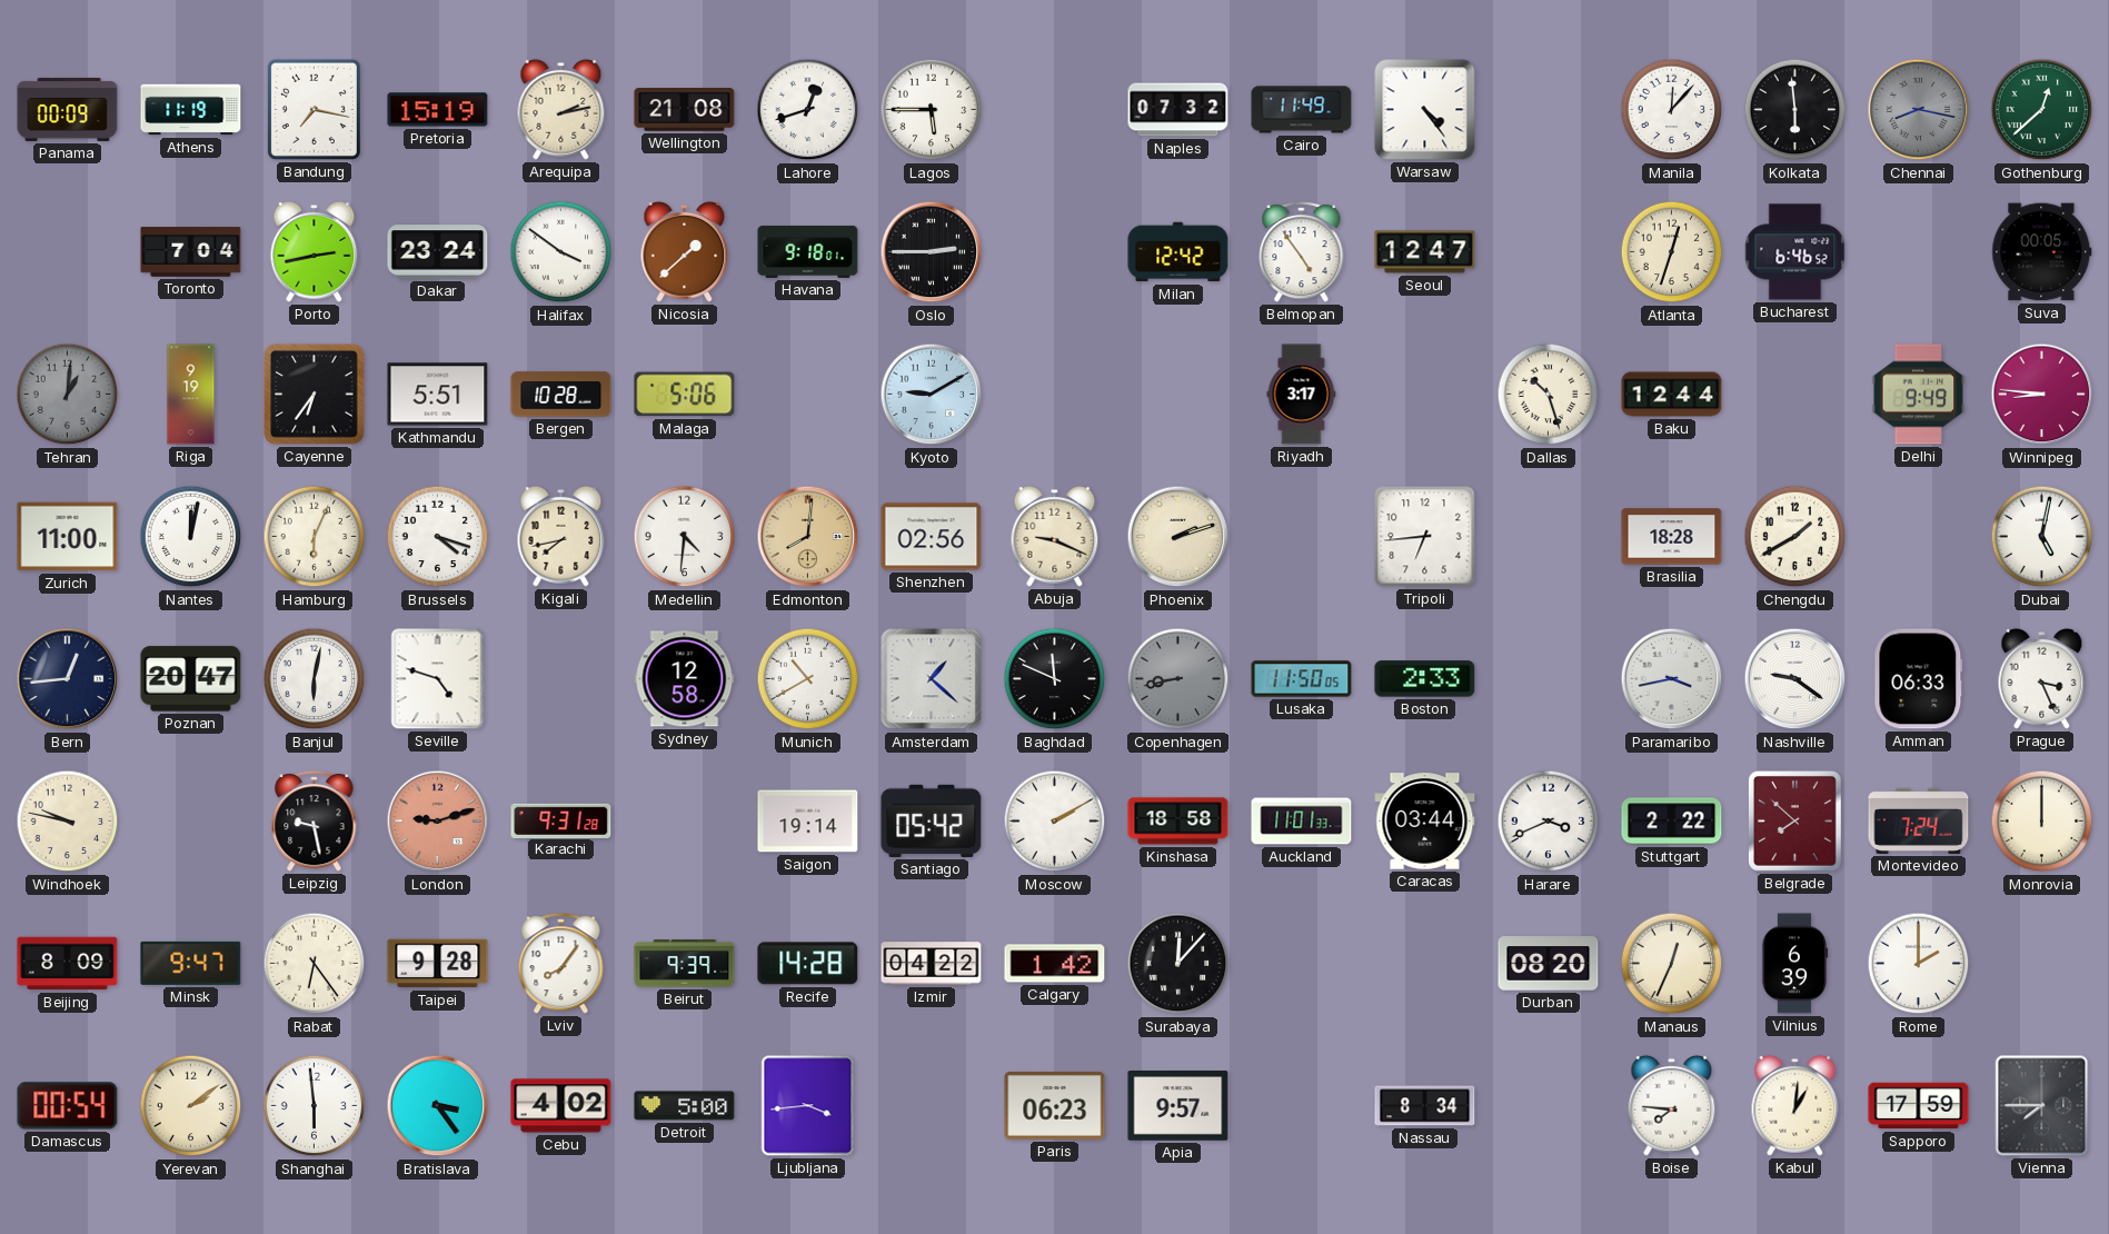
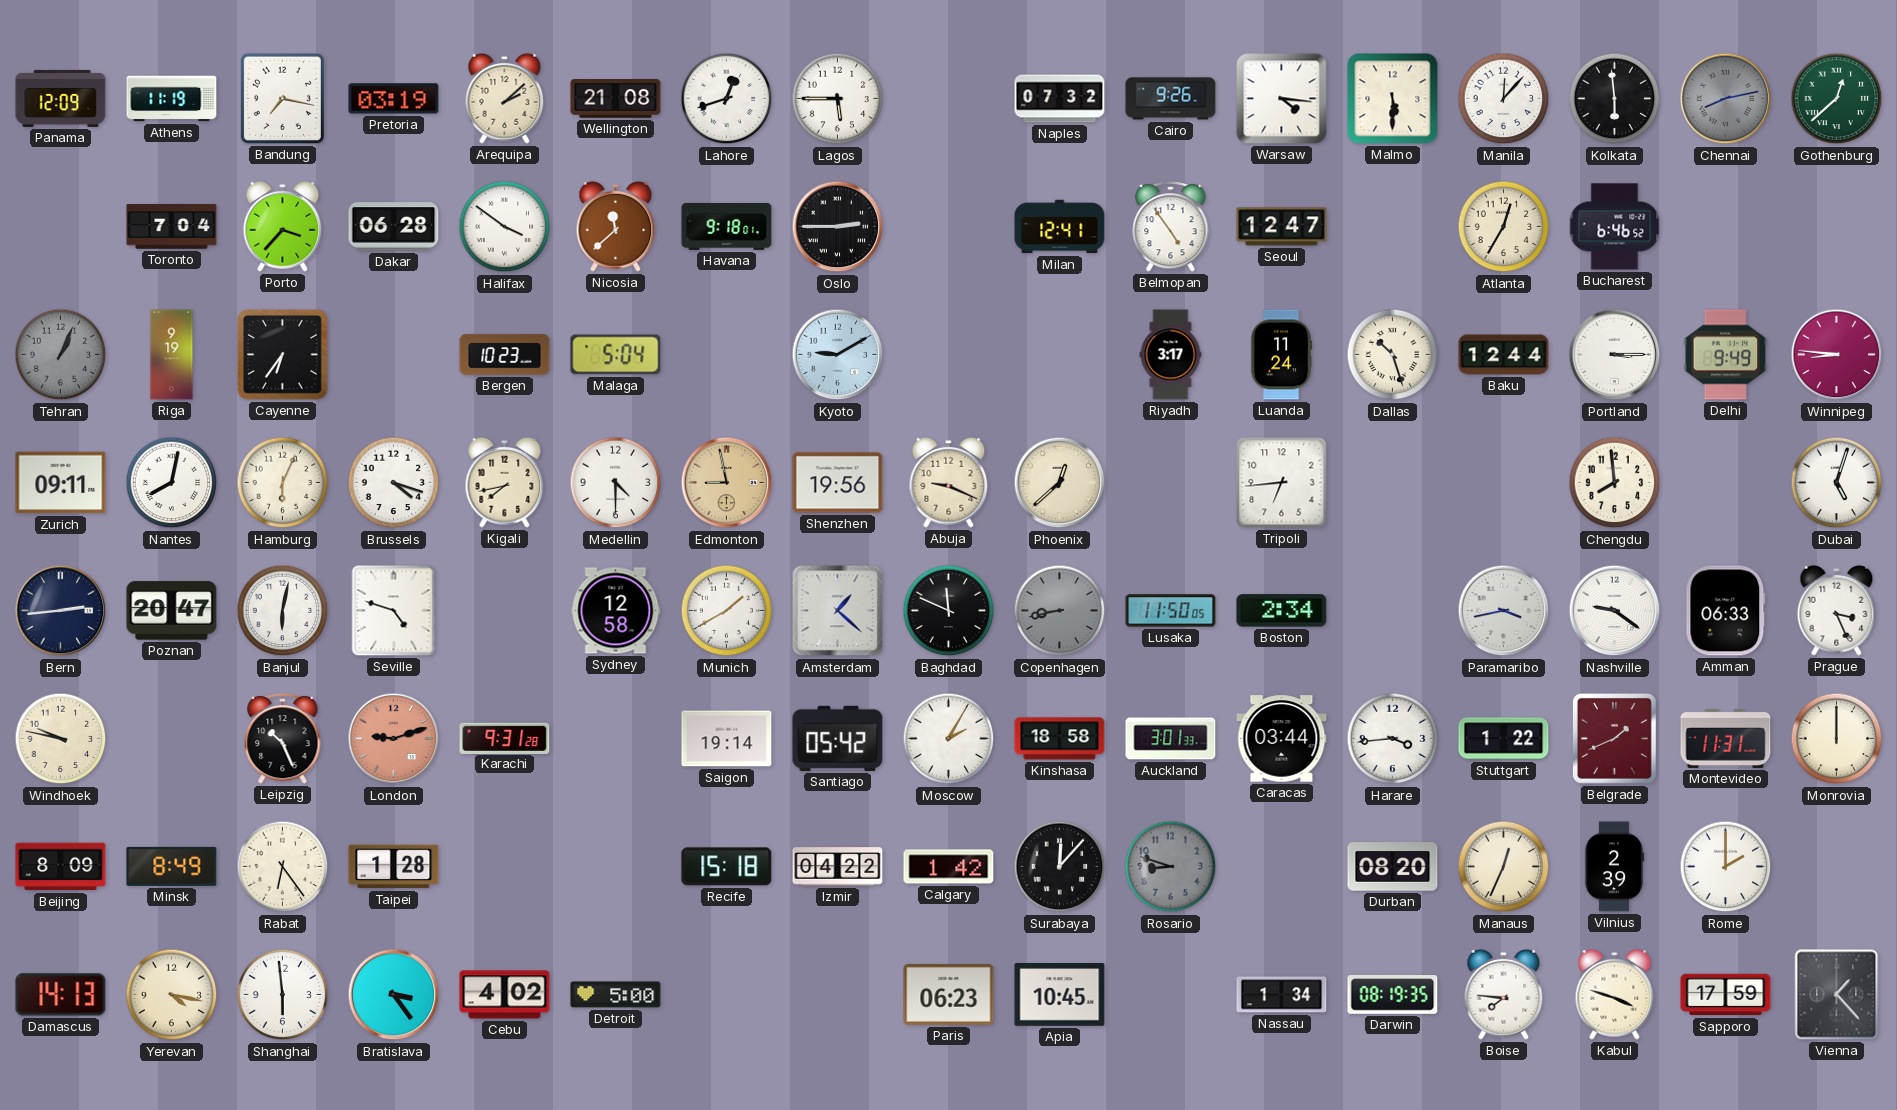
Panama: 00:09 -> 12:09 (61, 98)
Pretoria: 15:19 -> 03:19 (394, 99)
Arequipa: 2:13 -> 2:08 (505, 98)
Cairo: 11:49 -> 9:26 (1171, 99)
Warsaw: 4:24 -> 4:16 (1282, 99)
Malmo: none -> 5:30 (1393, 99)
Chennai: 8:17 -> 8:13 (1726, 99)
Porto: 2:43 -> 3:37 (283, 226)
Dakar: 23:24 -> 06:28 (394, 227)
Nicosia: 1:38 -> 11:38 (616, 226)
Milan: 12:42 -> 12:41 (1060, 227)
Atlanta: 12:33 -> 12:35 (1504, 227)
Suva: 00:05 -> none (2042, 252)
Tehran: 1:01 -> 1:04 (61, 355)
Kathmandu: 5:51 -> none (438, 395)
Bergen: 10:28 -> 10:23 (505, 355)
Malaga: 5:06 -> 5:04 (616, 355)
Luanda: none -> 11:24 (1281, 355)
Portland: none -> 3:15 (1615, 355)
Zurich: 11:00 -> 09:11 (61, 483)
Nantes: 12:02 -> 8:02 (172, 483)
Medellin: 4:31 -> 4:30 (616, 483)
Edmonton: 8:01 -> 8:58 (727, 483)
Shenzhen: 02:56 -> 19:56 (838, 483)
Phoenix: 2:12 -> 12:38 (1060, 483)
Brasilia: 18:28 -> none (1672, 537)
Chengdu: 1:40 -> 7:59 (1615, 483)
Dubai: 5:02 -> 5:03 (1837, 483)
Bern: 12:44 -> 2:44 (61, 611)
Munich: 10:40 -> 1:40 (727, 611)
Boston: 2:33 -> 2:34 (1282, 611)
Leipzig: 9:28 -> 10:26 (283, 739)
Moscow: 2:10 -> 2:05 (949, 739)
Auckland: 11:01 -> 3:01 (1171, 739)
Harare: 3:41 -> 3:44 (1393, 739)
Stuttgart: 2:22 -> 1:22 (1504, 739)
Belgrade: 7:52 -> 1:41 (1615, 739)
Montevideo: 7:24 -> 11:31 (1726, 738)
Minsk: 9:47 -> 8:49 (172, 866)
Taipei: 9:28 -> 1:28 (394, 867)
Lviv: 8:06 -> none (561, 964)
Beirut: 9:39 -> none (685, 964)
Recife: 14:28 -> 15:18 (727, 867)
Rosario: none -> 8:48 (1171, 867)
Vilnius: 6:39 -> 2:39 (1614, 867)
Damascus: 00:54 -> 14:13 (61, 995)
Yerevan: 2:09 -> 4:17 (172, 995)
Ljubljana: 3:44 -> none (808, 1106)
Apia: 9:57 -> 10:45 (1060, 995)
Nassau: 8:34 -> 1:34 (1282, 995)
Darwin: none -> 08:19 (1393, 995)
Kabul: 1:01 -> 3:48 (1615, 994)
Vienna: 7:45 -> 1:23 (1837, 995)
